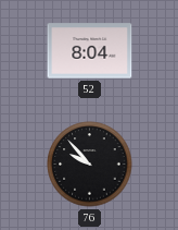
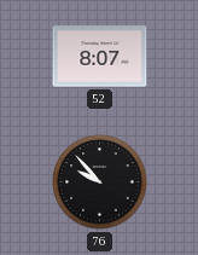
52: 8:04 -> 8:07 (100, 57)
